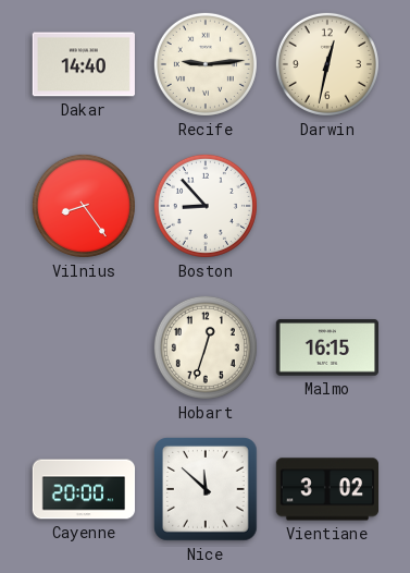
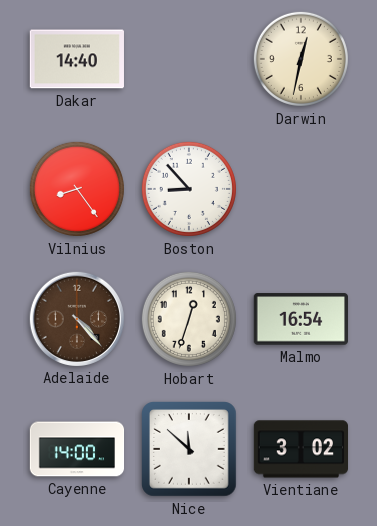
Recife: 9:14 -> none (206, 64)
Adelaide: none -> 4:23 (76, 318)
Malmo: 16:15 -> 16:54 (300, 319)
Cayenne: 20:00 -> 14:00 (77, 449)
